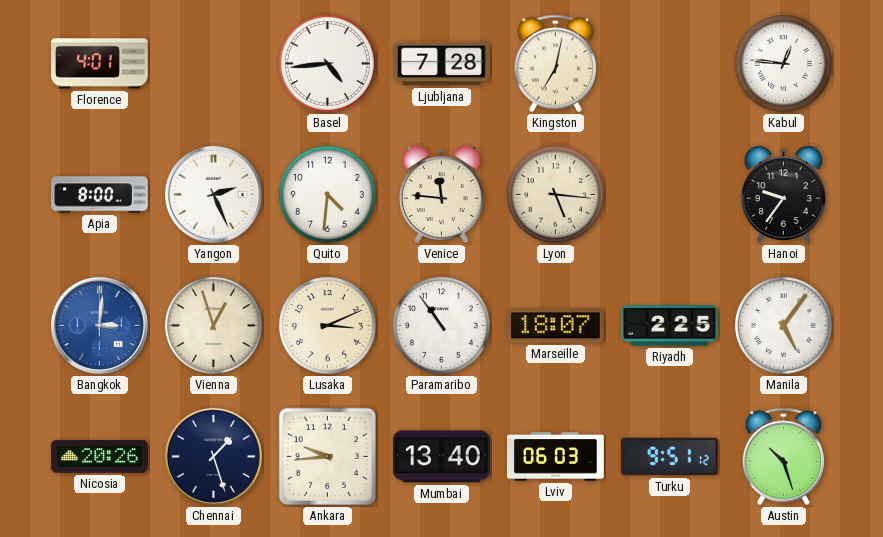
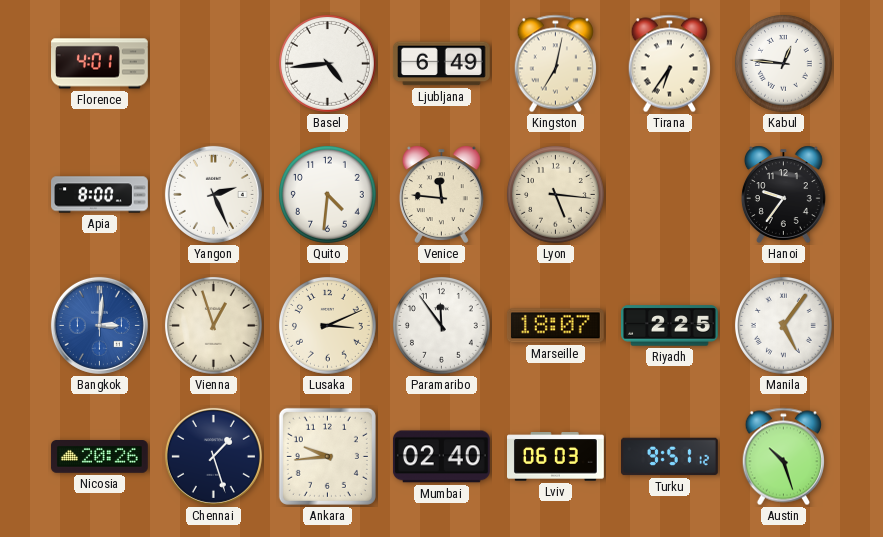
Ljubljana: 7:28 -> 6:49 (442, 64)
Tirana: none -> 6:36 (669, 64)
Paramaribo: 10:54 -> 11:54 (441, 325)
Mumbai: 13:40 -> 02:40 (441, 457)
